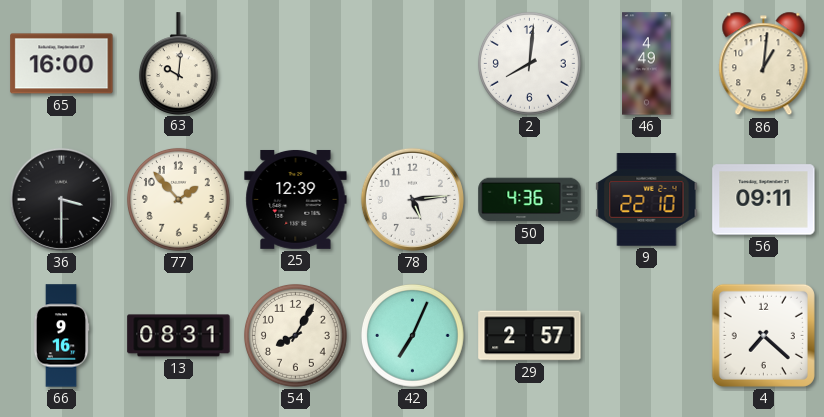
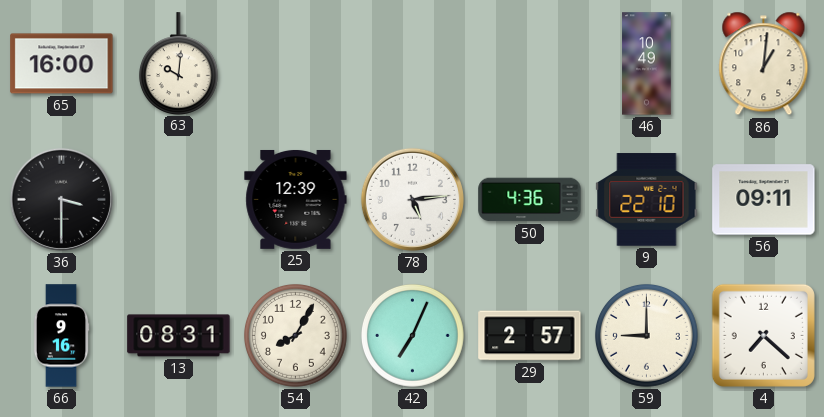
2: 8:01 -> none (529, 63)
46: 4:49 -> 10:49 (647, 64)
77: 1:53 -> none (178, 199)
59: none -> 9:00 (646, 335)
